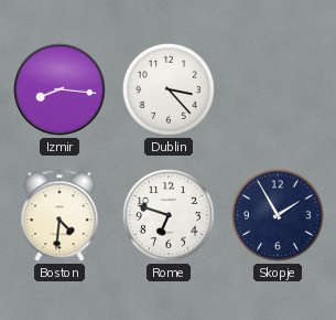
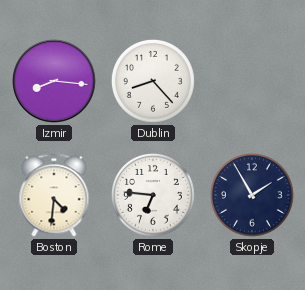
Dublin: 3:23 -> 8:23 (153, 81)
Rome: 6:48 -> 6:46 (153, 195)
